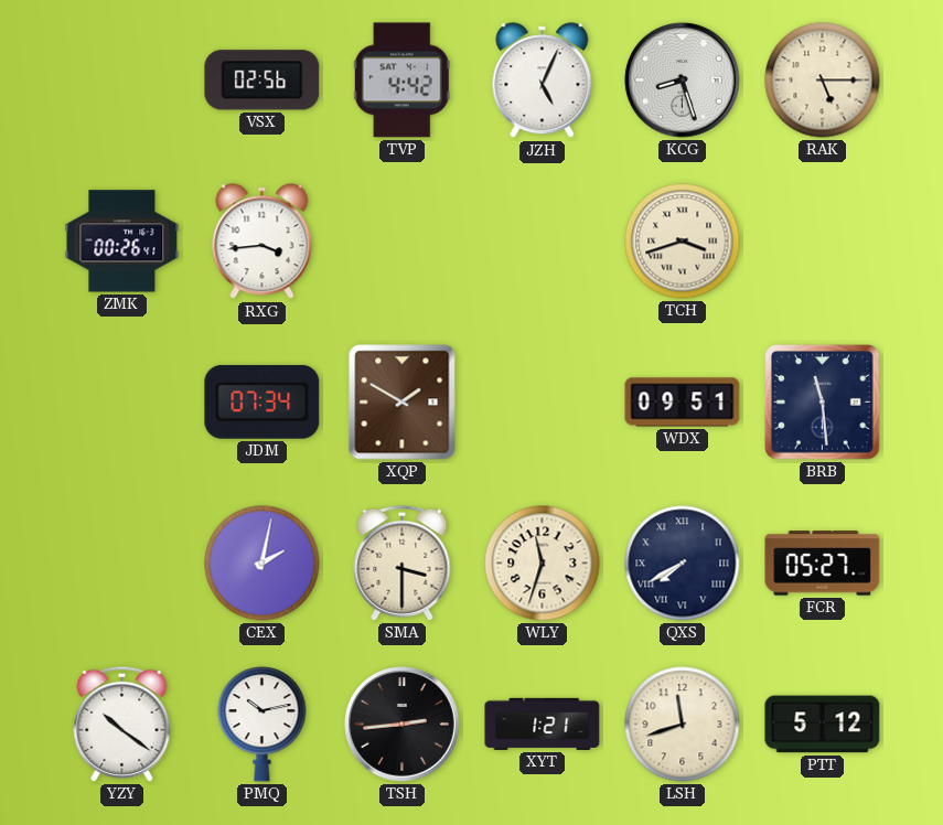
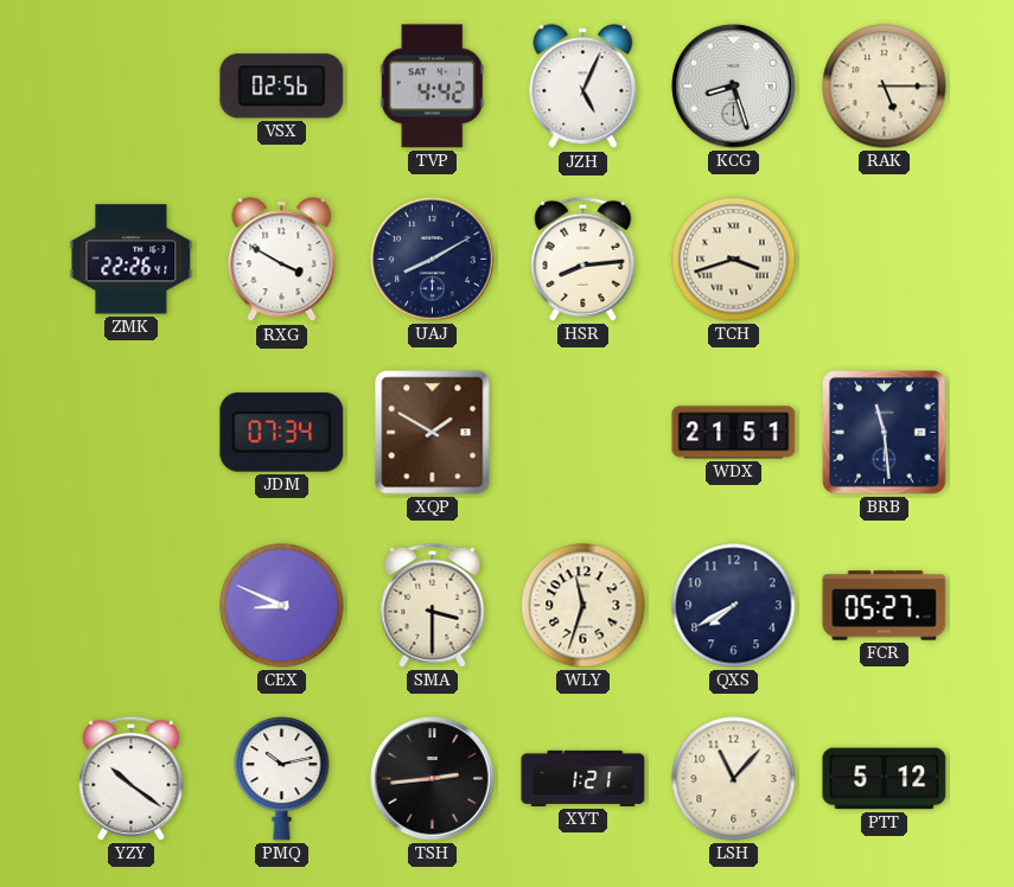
ZMK: 00:26 -> 22:26 (132, 260)
RXG: 3:44 -> 3:50 (282, 260)
UAJ: none -> 8:10 (433, 260)
HSR: none -> 8:14 (583, 259)
WDX: 09:51 -> 21:51 (734, 433)
CEX: 2:02 -> 8:49 (282, 606)
QXS numerals: Roman -> Arabic (734, 606)
LSH: 11:42 -> 11:07 (734, 779)
